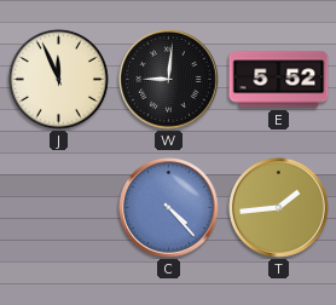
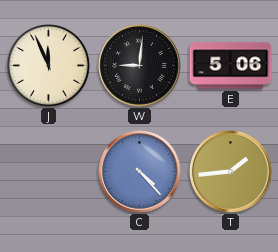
E: 5:52 -> 5:06 (231, 66)
